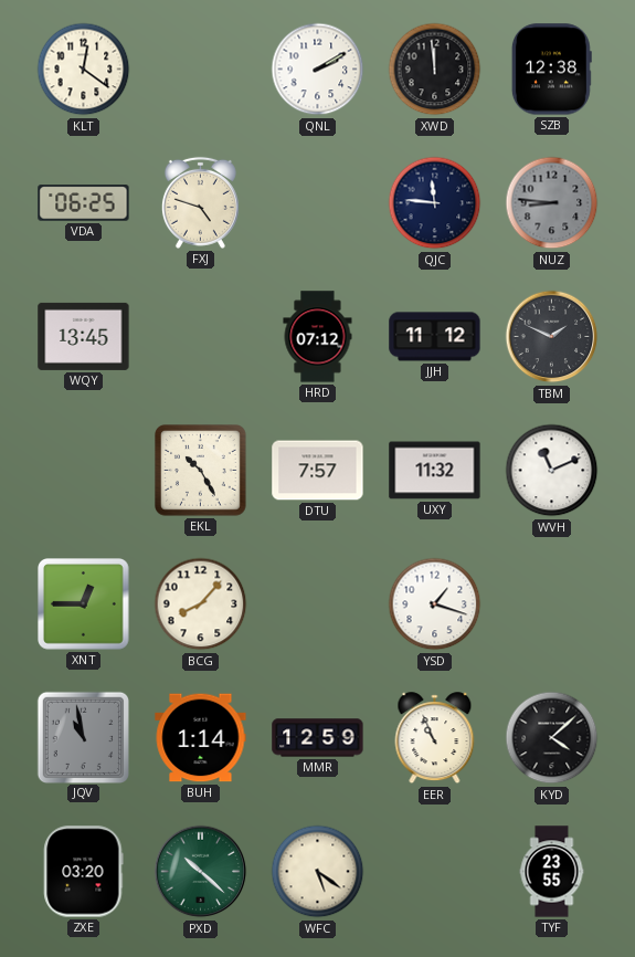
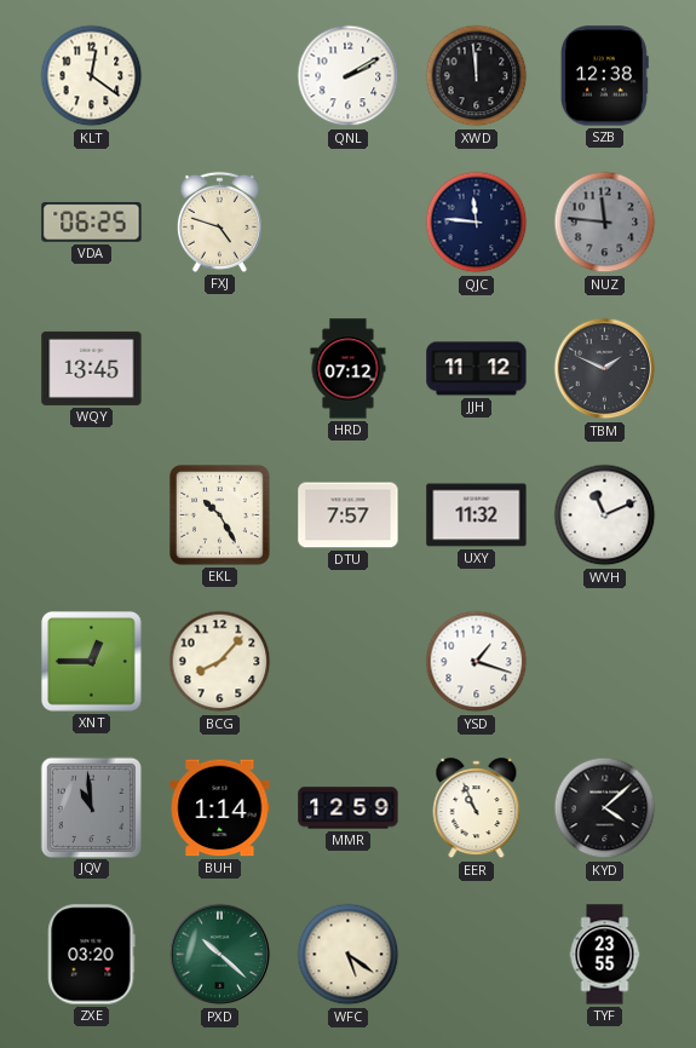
NUZ: 8:46 -> 11:46 (605, 223)
JQV: 10:58 -> 10:59 (91, 807)
